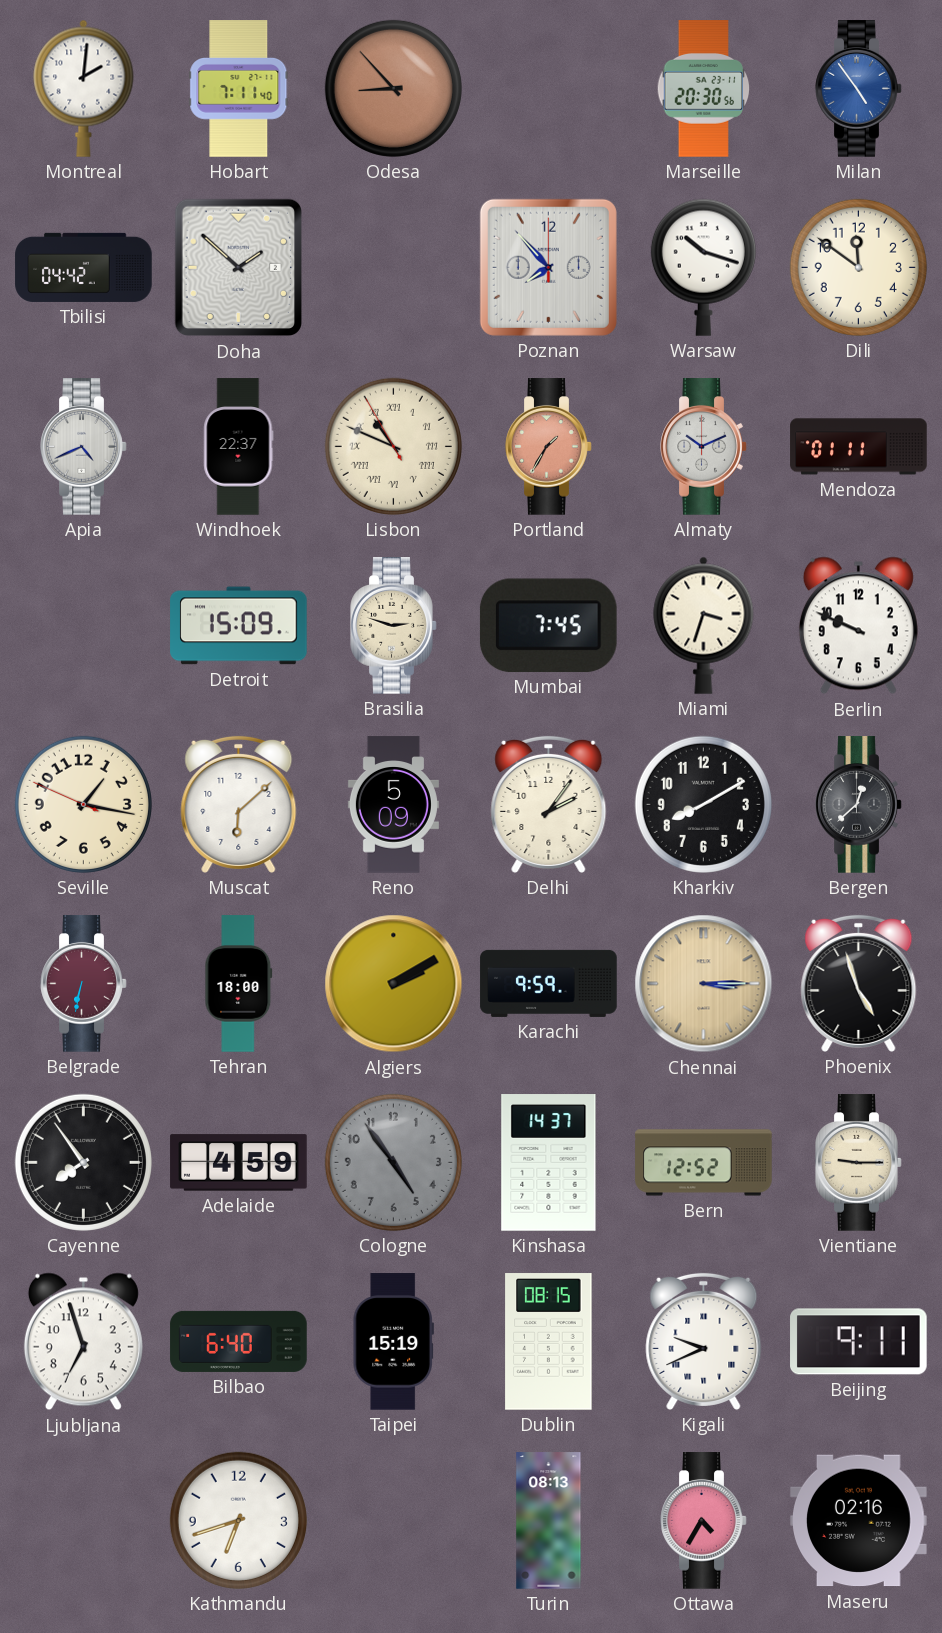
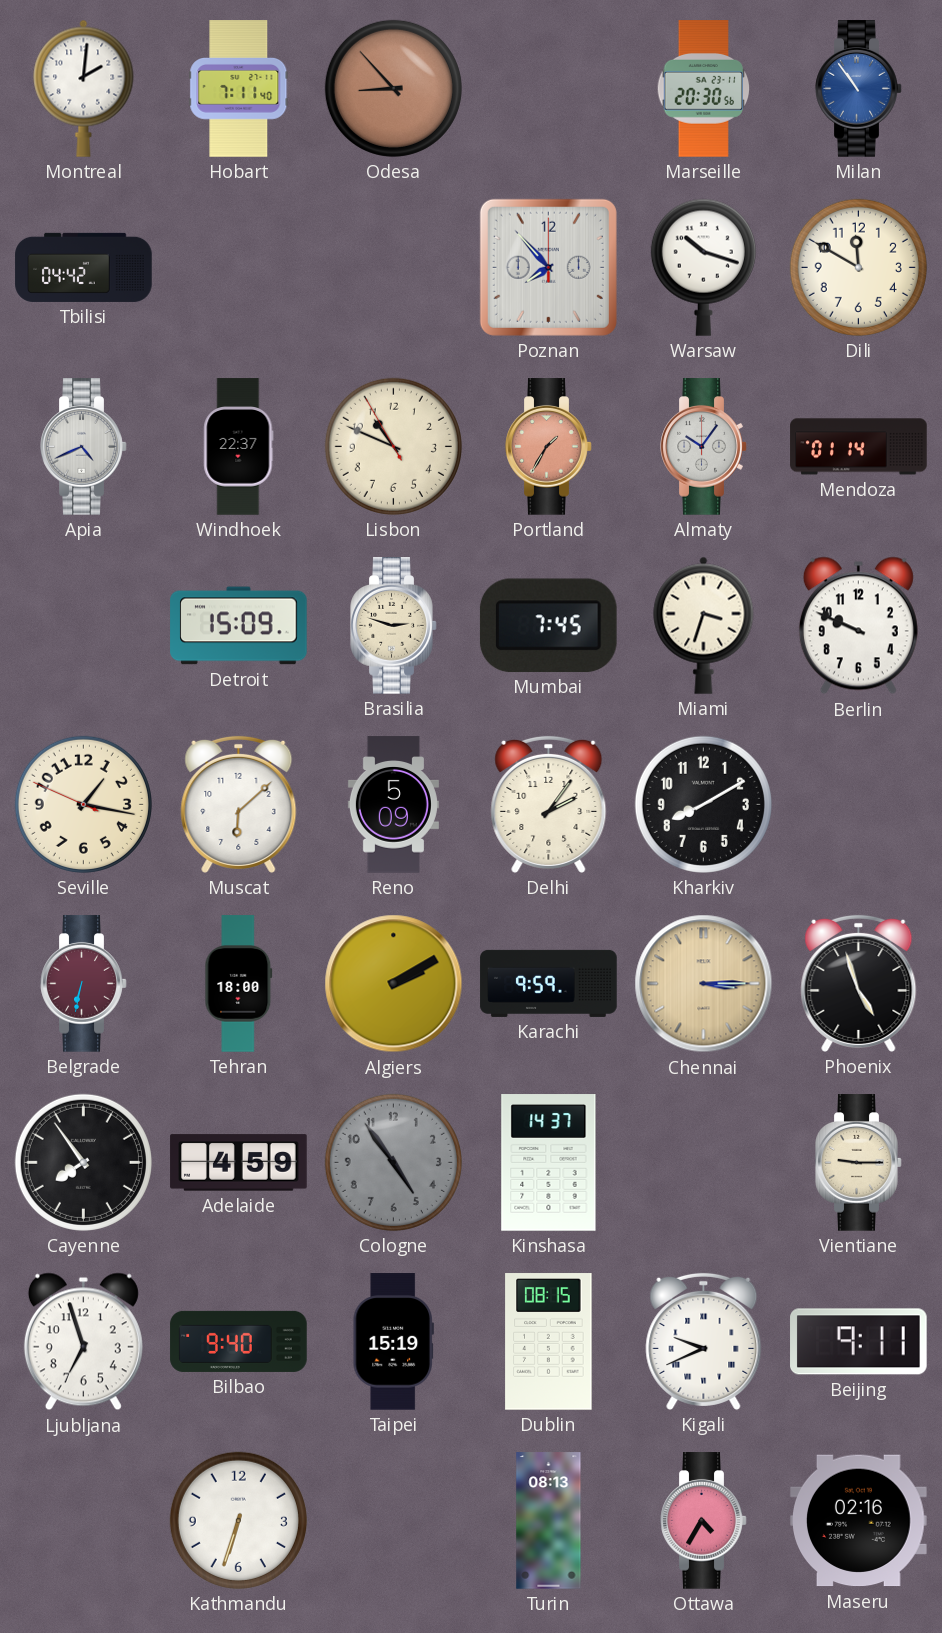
Milan: 4:54 -> 10:54 (859, 89)
Doha: 1:52 -> none (239, 268)
Dili: 11:51 -> 11:50 (858, 267)
Lisbon numerals: Roman -> Arabic (393, 446)
Almaty: 10:11 -> 10:06 (704, 447)
Mendoza: 01:11 -> 01:14 (859, 447)
Bergen: 12:38 -> none (859, 805)
Bern: 12:52 -> none (704, 1163)
Bilbao: 6:40 -> 9:40 (239, 1341)
Kathmandu: 6:42 -> 6:33 (238, 1520)
